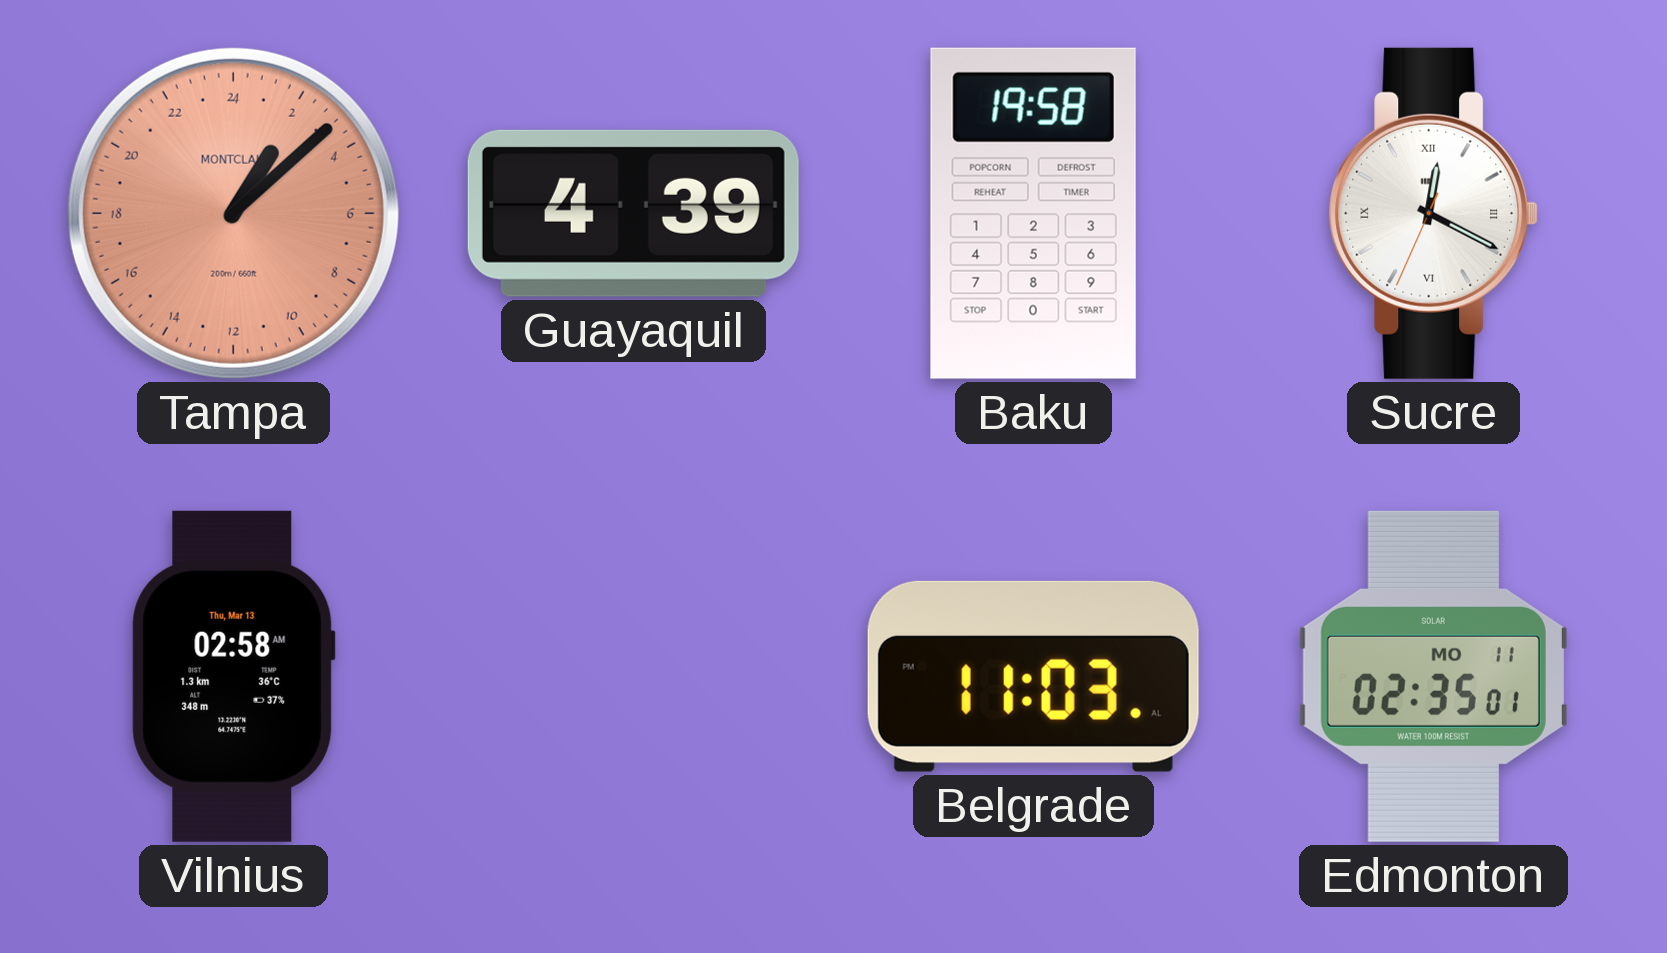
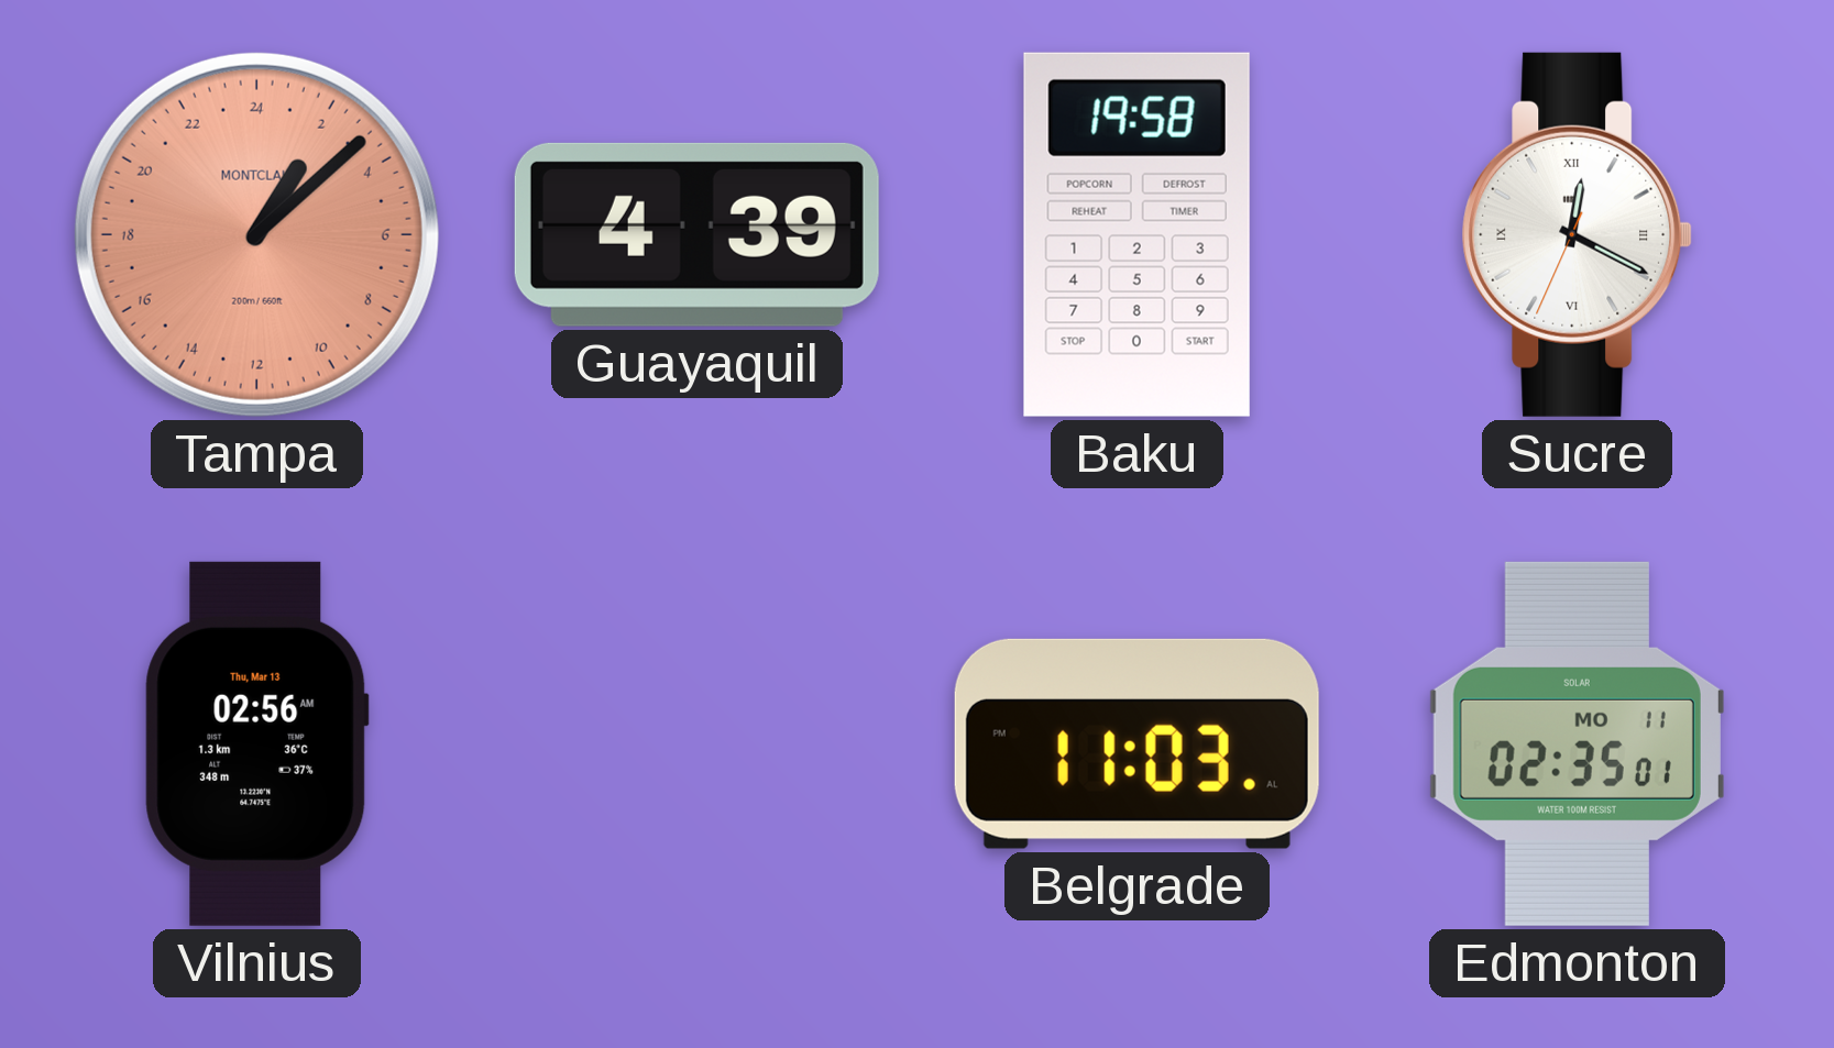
Vilnius: 02:58 -> 02:56 (256, 743)
